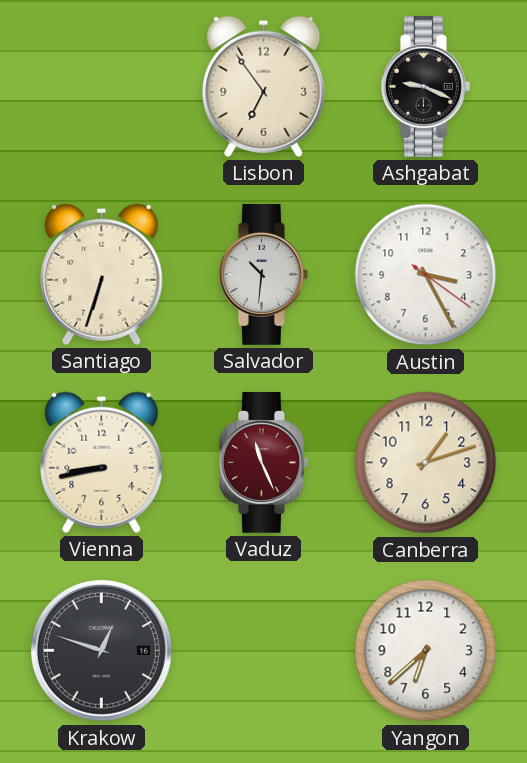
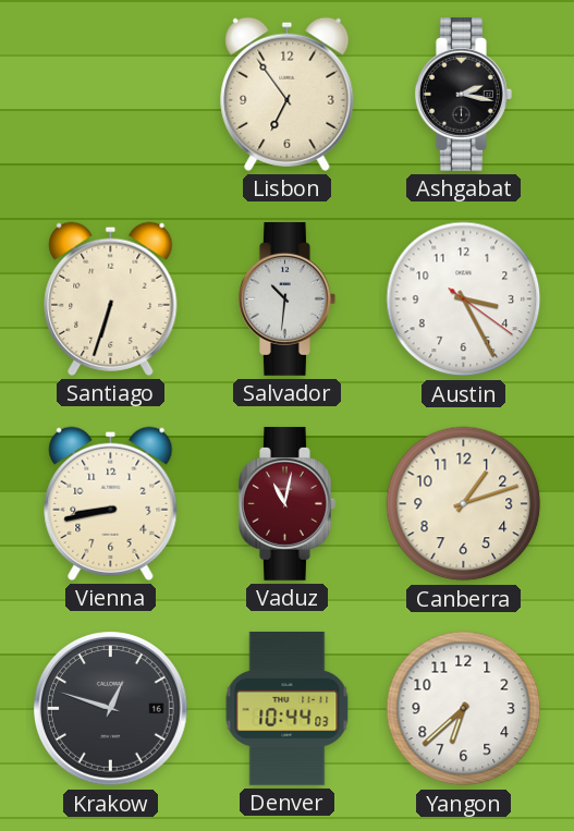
Ashgabat: 9:19 -> 2:17 (464, 94)
Vaduz: 11:26 -> 11:02 (288, 503)
Denver: none -> 10:44 (288, 708)
